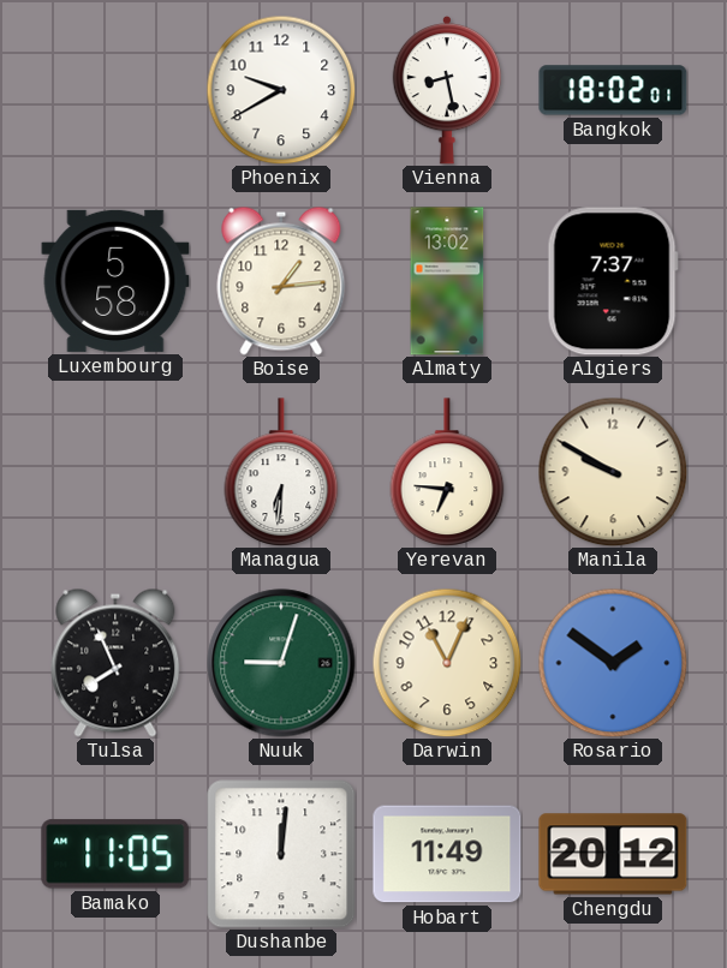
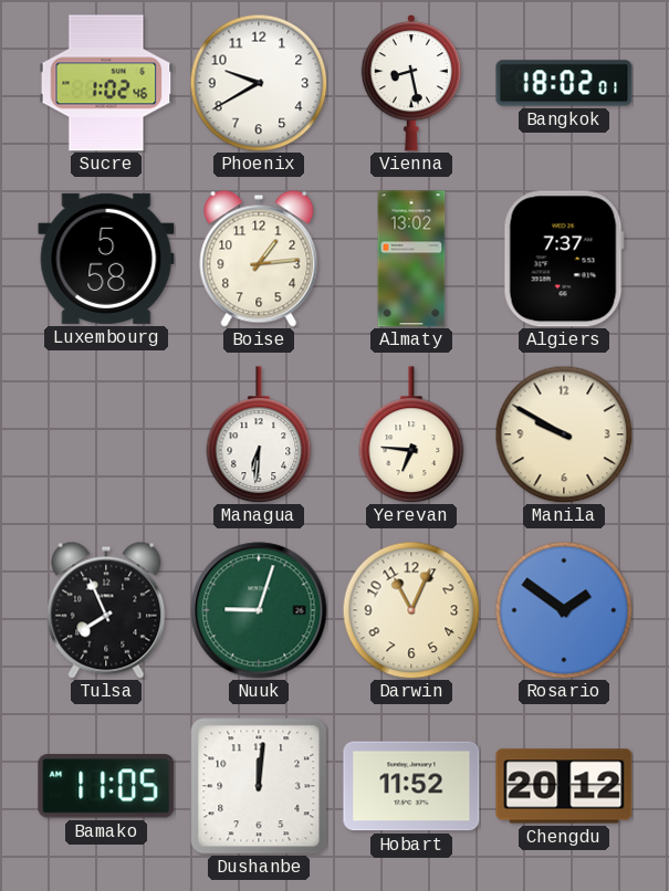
Sucre: none -> 1:02 (106, 83)
Hobart: 11:49 -> 11:52 (411, 786)
